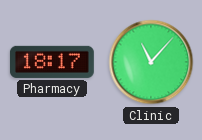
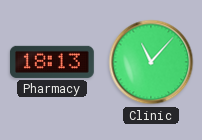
Pharmacy: 18:17 -> 18:13 (52, 62)
